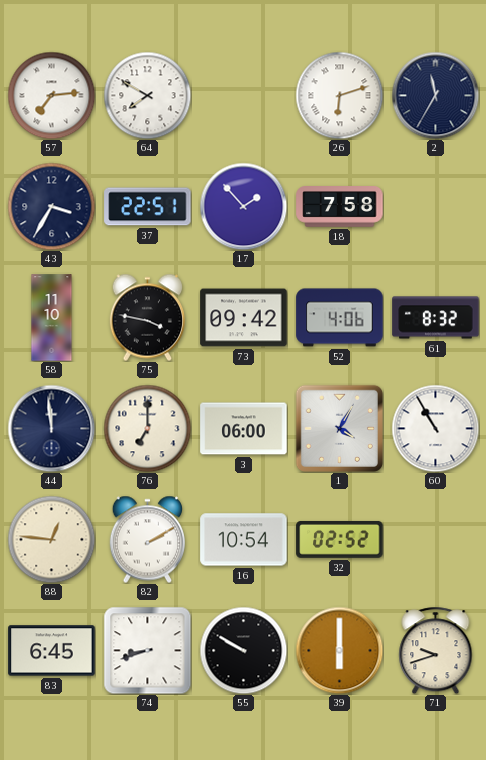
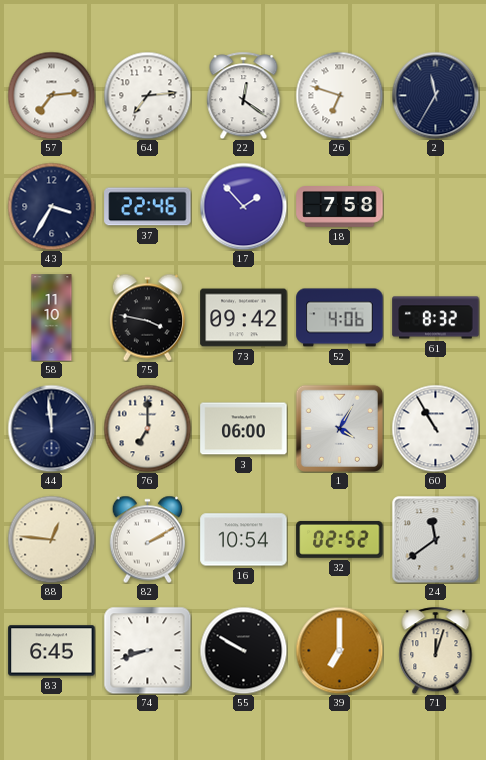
64: 7:50 -> 7:14 (147, 95)
22: none -> 12:21 (244, 95)
26: 6:12 -> 6:48 (339, 95)
37: 22:51 -> 22:46 (148, 207)
24: none -> 11:39 (435, 539)
39: 6:00 -> 7:00 (339, 650)
71: 9:42 -> 12:03 (436, 650)
